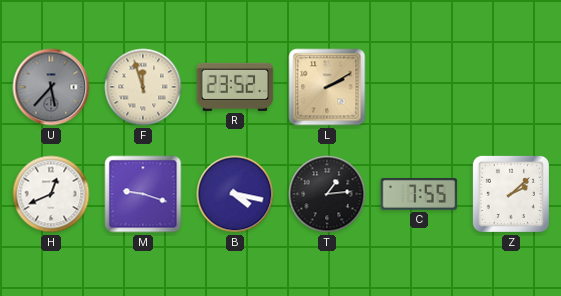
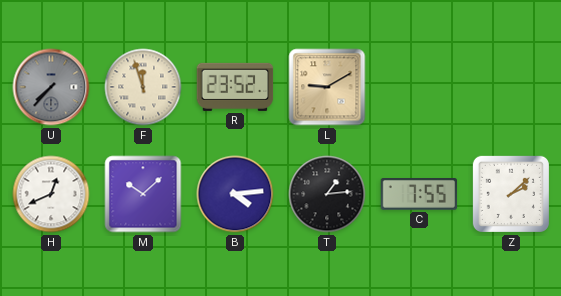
U: 5:37 -> 7:37 (51, 87)
L: 2:10 -> 9:10 (327, 87)
M: 9:18 -> 10:08 (143, 194)
B: 4:17 -> 4:14 (235, 194)
